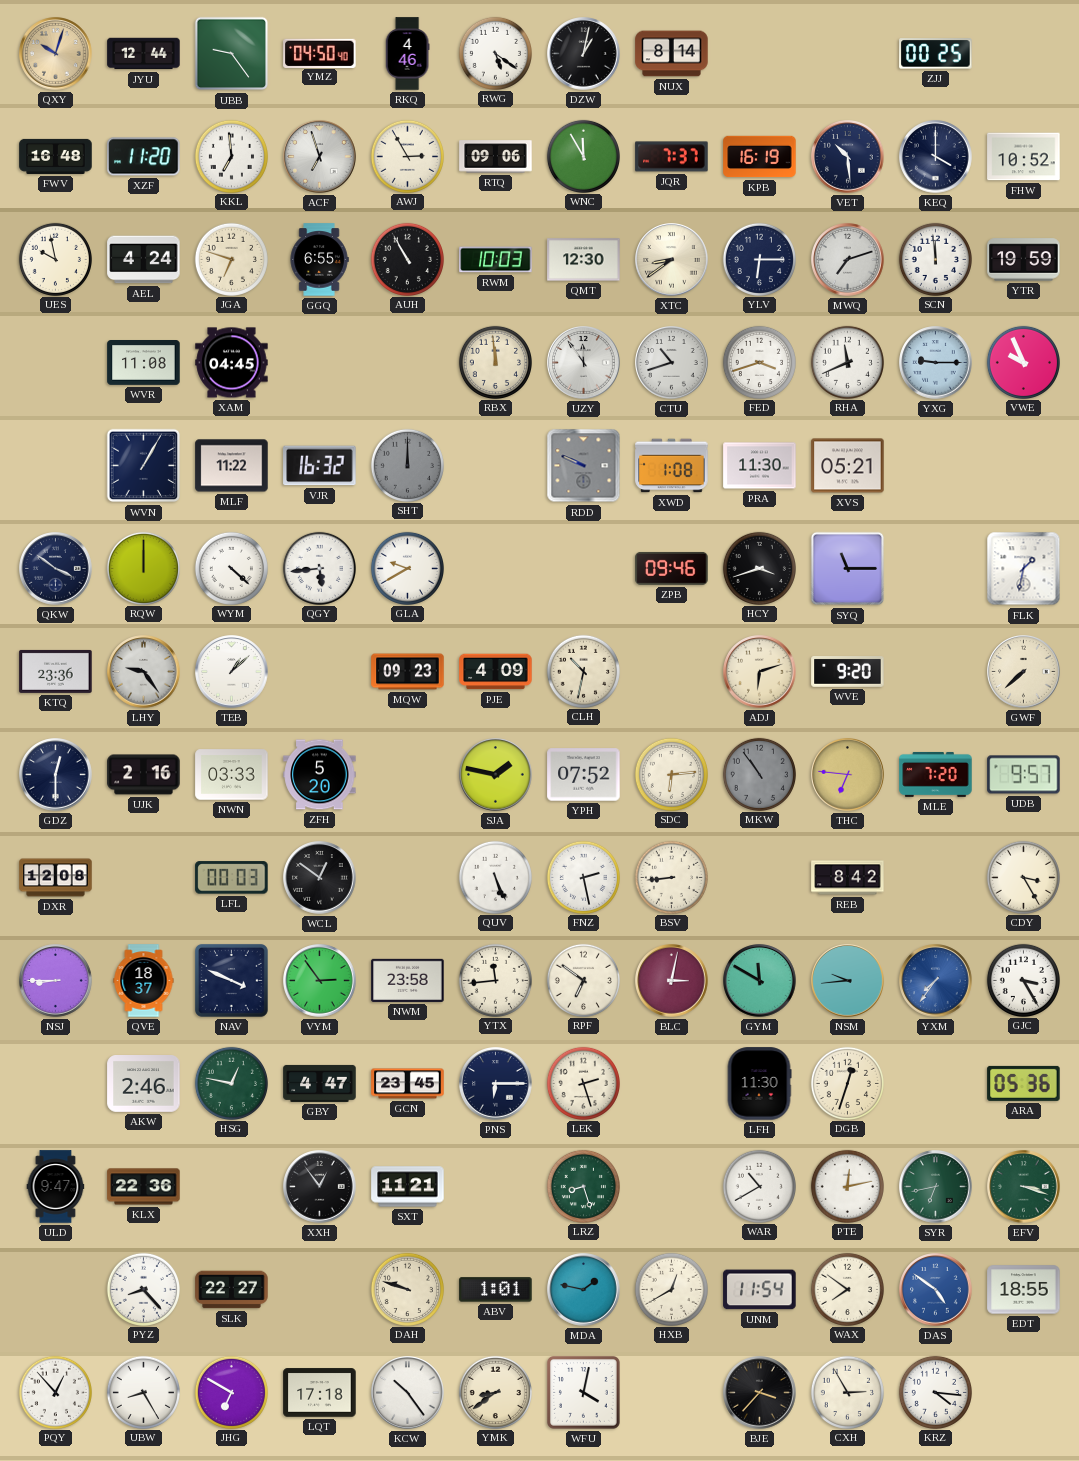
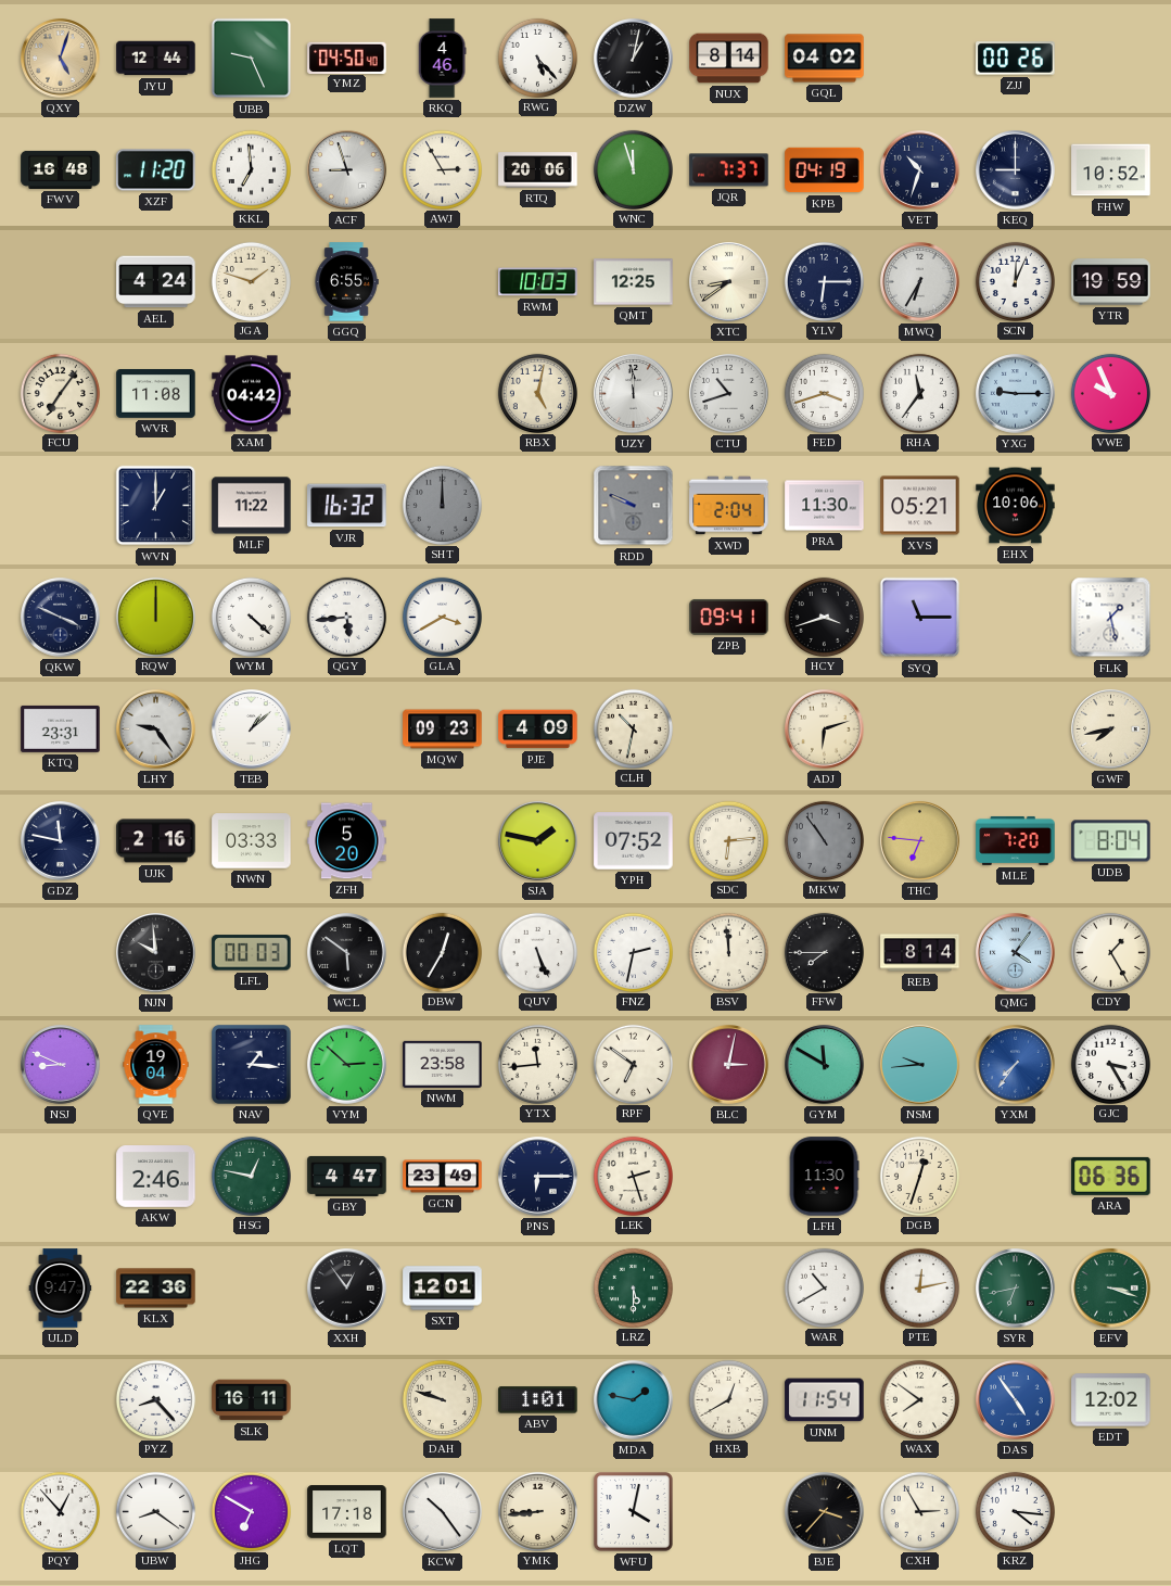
QXY: 10:03 -> 5:03 (61, 59)
UBB: 9:24 -> 9:26 (252, 59)
RWG: 5:21 -> 5:23 (537, 58)
GQL: none -> 04:02 (825, 59)
ZJJ: 00:25 -> 00:26 (1016, 59)
ACF: 6:57 -> 8:57 (347, 170)
RTQ: 09:06 -> 20:06 (538, 170)
WNC: 11:55 -> 11:57 (633, 169)
KPB: 16:19 -> 04:19 (825, 170)
VET: 10:29 -> 10:33 (920, 170)
KEQ: 4:00 -> 9:00 (1016, 170)
UES: 9:58 -> none (55, 259)
JGA: 6:48 -> 1:48 (251, 281)
AUH: 10:55 -> none (407, 259)
QMT: 12:30 -> 12:25 (634, 282)
MWQ: 7:12 -> 6:35 (920, 282)
SCN: 11:59 -> 12:04 (1015, 281)
FCU: none -> 7:06 (60, 393)
XAM: 04:45 -> 04:42 (252, 394)
RBX: 11:59 -> 5:02 (537, 393)
UZY: 11:54 -> 11:59 (634, 394)
RHA: 11:41 -> 11:36 (919, 393)
WVN: 1:05 -> 1:00 (156, 506)
XWD: 1:08 -> 2:04 (729, 506)
EHX: none -> 10:06 (1016, 506)
QKW: 3:51 -> 3:49 (61, 618)
GLA: 9:40 -> 3:40 (442, 617)
ZPB: 09:46 -> 09:41 (729, 617)
FLK: 1:32 -> 1:28 (1111, 618)
KTQ: 23:36 -> 23:31 (61, 728)
WVE: 9:20 -> none (848, 672)
GWF: 7:38 -> 7:43 (1111, 729)
GDZ: 12:30 -> 11:47 (61, 841)
UDB: 9:57 -> 8:04 (1111, 841)
DXR: 12:08 -> none (56, 878)
NJN: none -> 9:59 (156, 953)
WCL: 12:51 -> 5:51 (347, 953)
DBW: none -> 12:35 (442, 952)
FNZ: 2:28 -> 2:32 (633, 952)
BSV: 8:44 -> 11:59 (728, 952)
FFW: none -> 7:45 (824, 952)
REB: 8:42 -> 8:14 (920, 953)
QMG: none -> 4:06 (1016, 953)
CDY: 3:25 -> 1:25 (1110, 952)
NSJ: 8:45 -> 8:49 (61, 1065)
QVE: 18:37 -> 19:04 (156, 1065)
NAV: 3:49 -> 1:16 (251, 1064)
VYM: 2:54 -> 2:52 (347, 1065)
GCN: 23:45 -> 23:49 (443, 1177)
ARA: 05:36 -> 06:36 (1111, 1176)
SXT: 11:21 -> 12:01 (443, 1289)
LRZ: 8:27 -> 5:30 (633, 1287)
SLK: 22:27 -> 16:11 (252, 1400)
DAS: 4:51 -> 4:54 (1016, 1400)
EDT: 18:55 -> 12:02 (1111, 1400)
UBW: 8:25 -> 8:21 (155, 1511)
YMK: 8:39 -> 8:44 (537, 1511)
